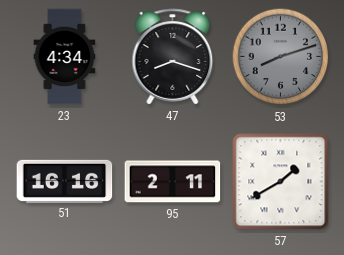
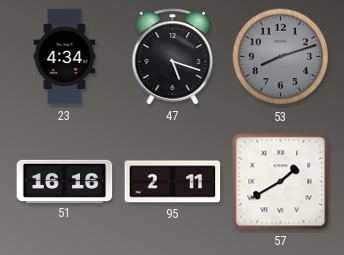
47: 8:18 -> 5:18 (173, 57)
